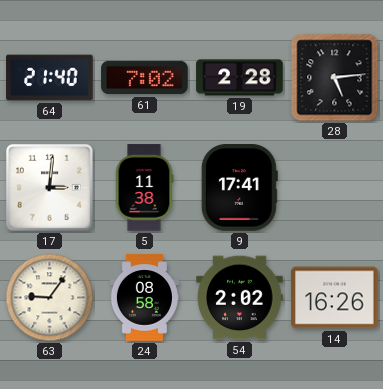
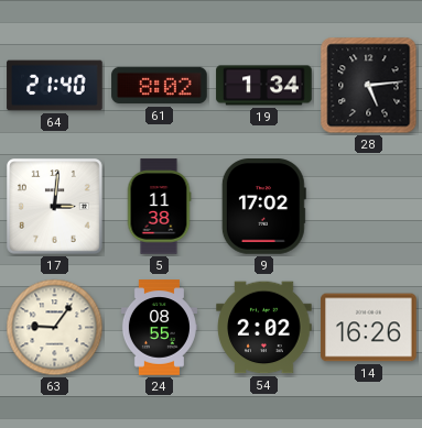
61: 7:02 -> 8:02 (160, 86)
19: 2:28 -> 1:34 (264, 86)
9: 17:41 -> 17:02 (263, 207)
24: 08:58 -> 08:55 (159, 328)
